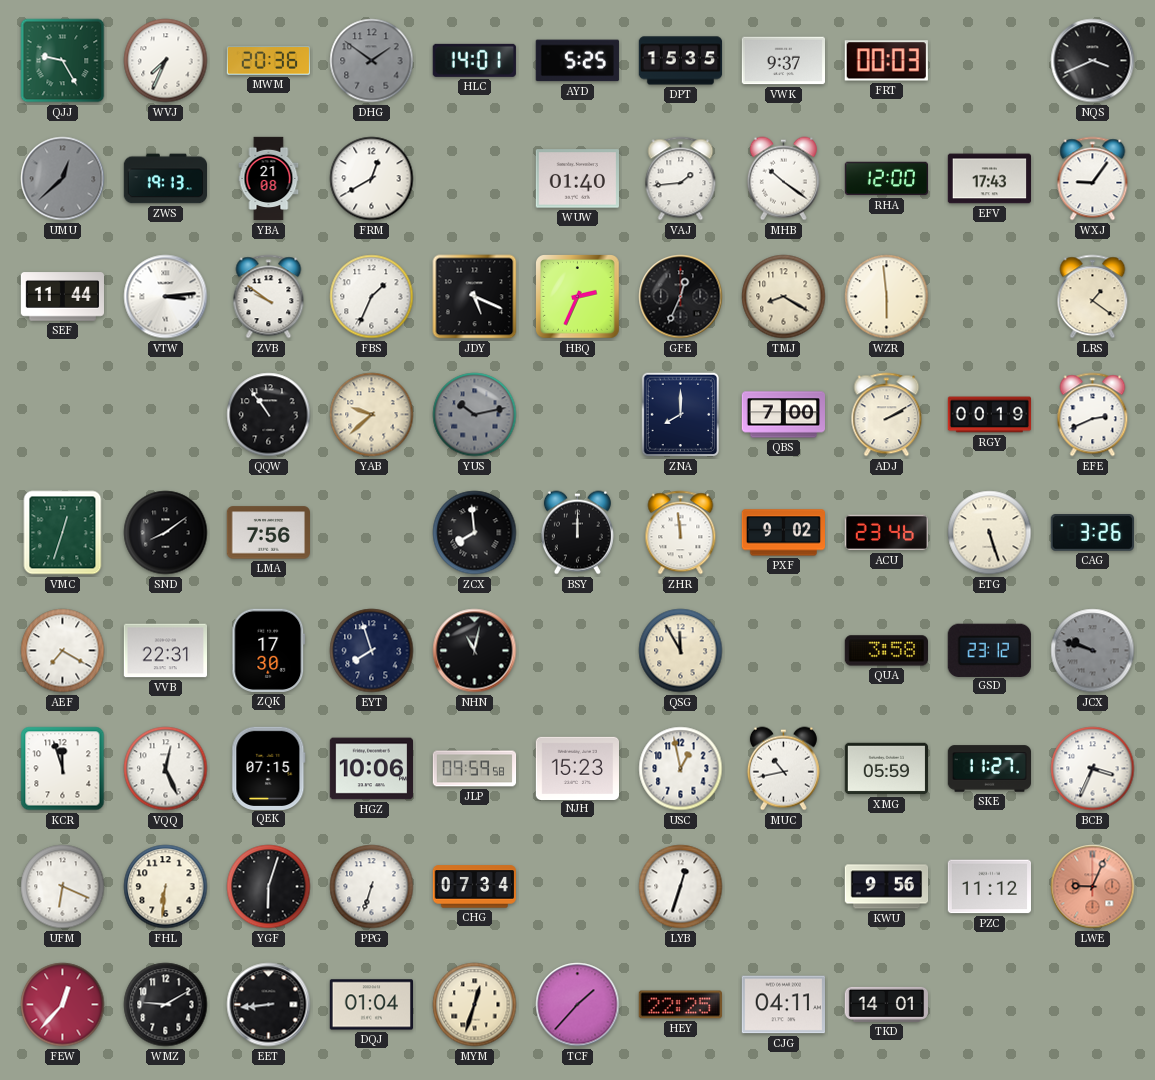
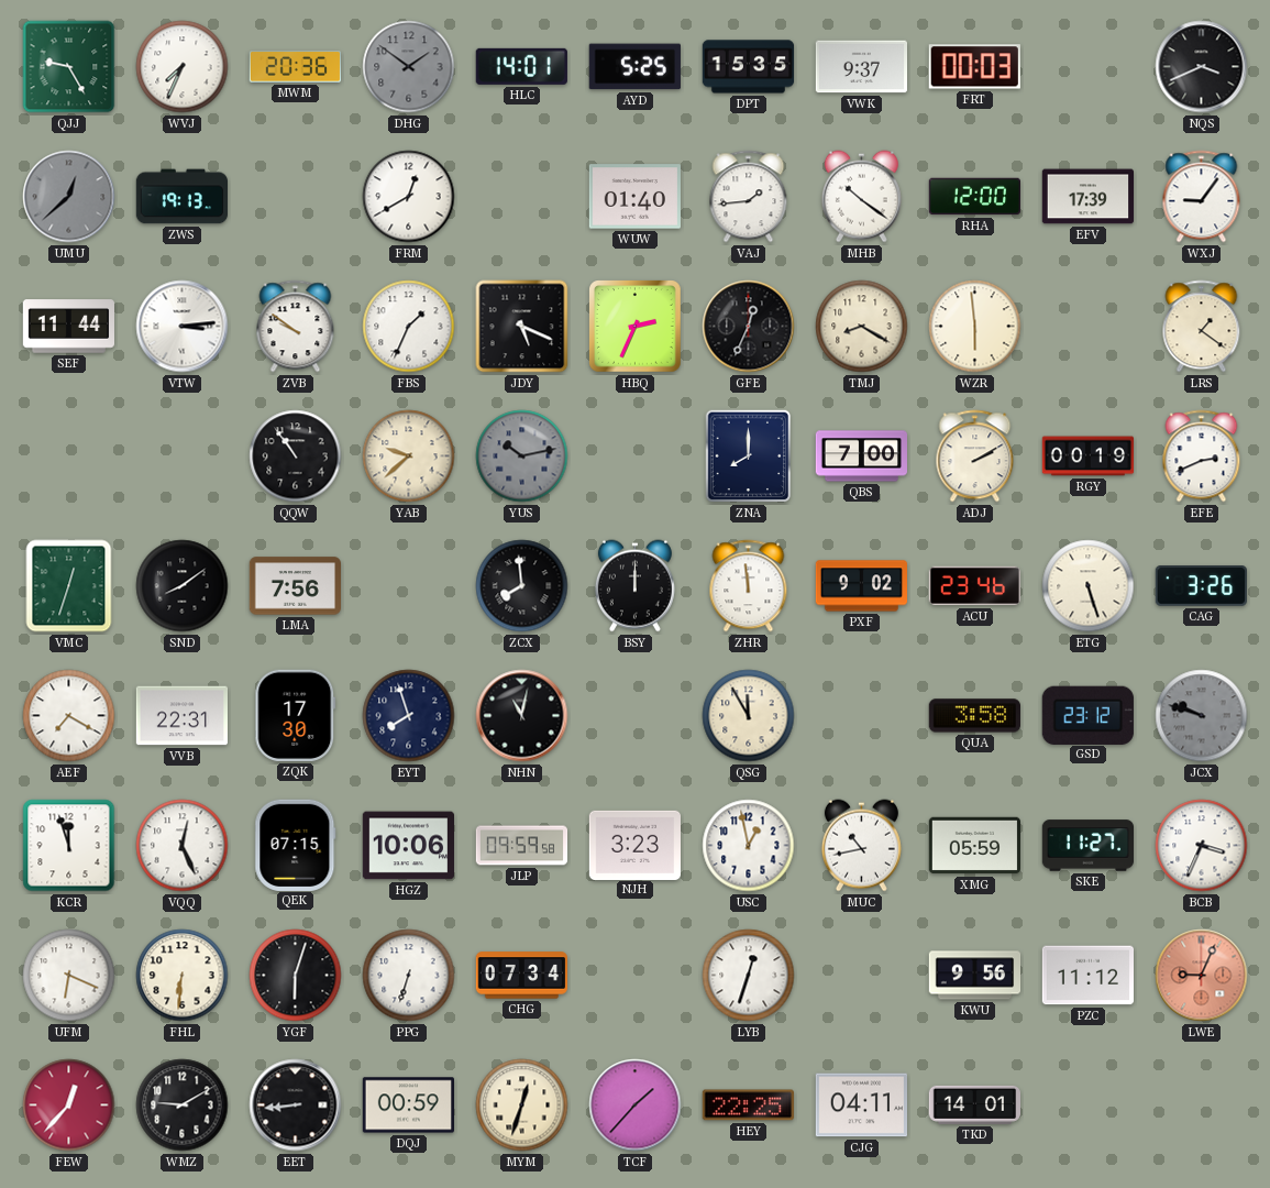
YBA: 21:08 -> none (269, 179)
EFV: 17:43 -> 17:39 (1087, 197)
NJH: 15:23 -> 3:23 (634, 845)
DQJ: 01:04 -> 00:59 (408, 1105)
